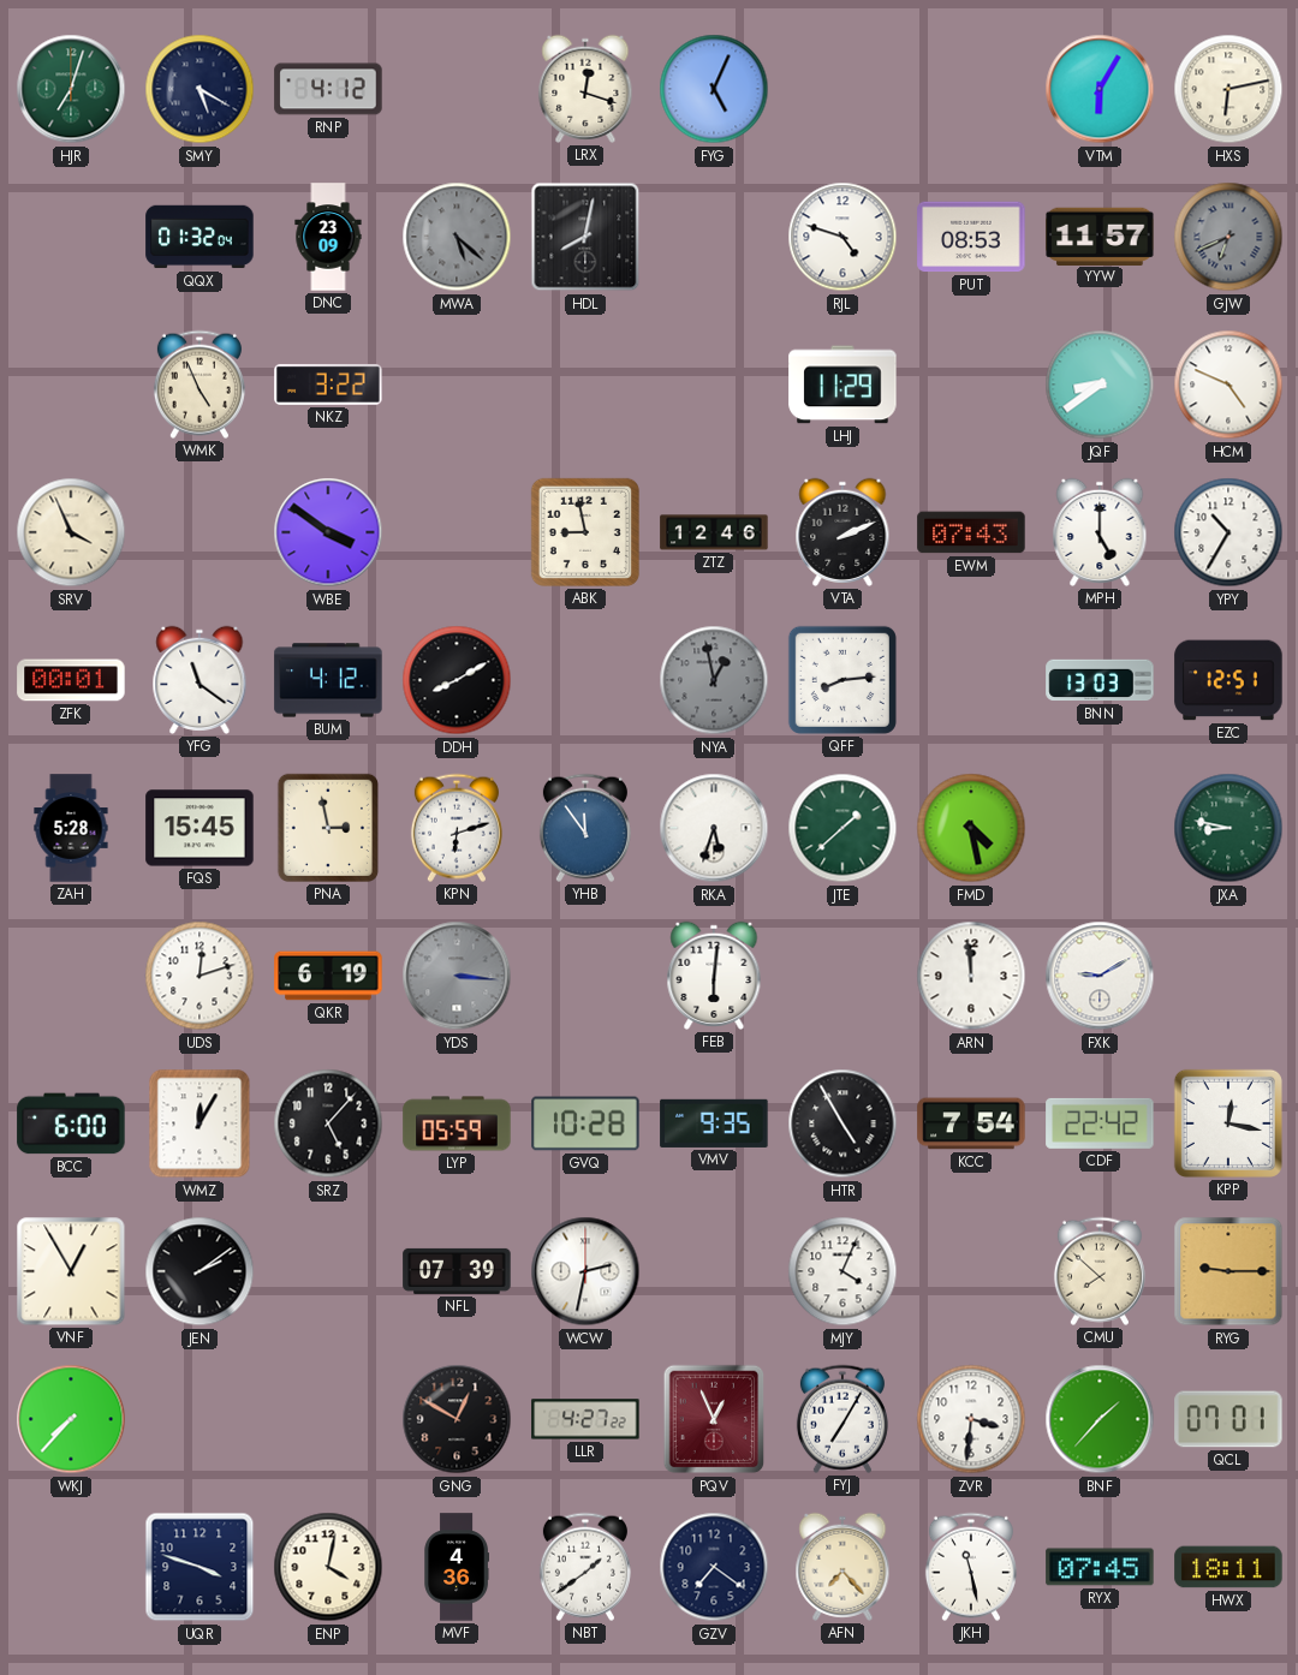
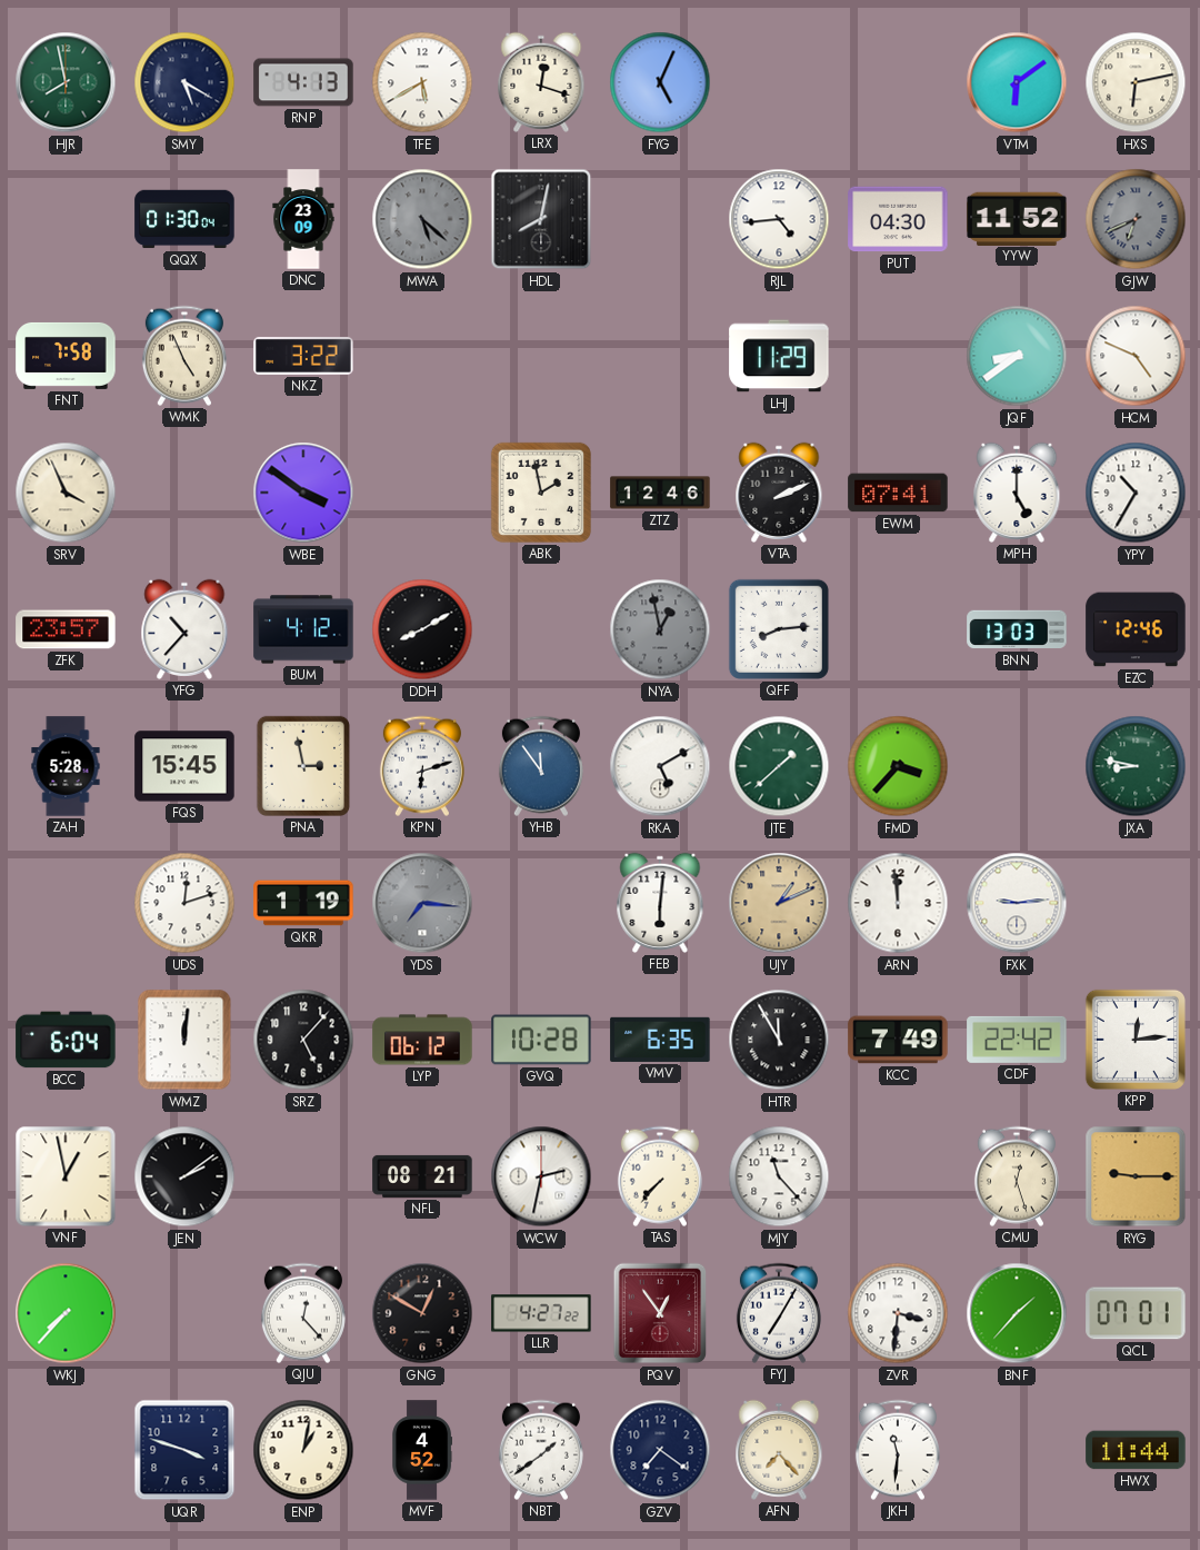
HJR: 7:03 -> 7:58 (66, 82)
RNP: 4:12 -> 4:13 (303, 82)
TFE: none -> 5:40 (422, 82)
VTM: 6:05 -> 6:09 (1017, 82)
QQX: 01:32 -> 01:30 (184, 219)
RJL: 4:48 -> 4:44 (779, 219)
PUT: 08:53 -> 04:30 (898, 219)
YYW: 11:57 -> 11:52 (1017, 218)
FNT: none -> 7:58 (66, 356)
ABK: 8:58 -> 1:58 (541, 493)
EWM: 07:43 -> 07:41 (898, 493)
ZFK: 00:01 -> 23:57 (66, 629)
YFG: 11:21 -> 10:37 (184, 629)
EZC: 12:51 -> 12:46 (1136, 629)
RKA: 5:33 -> 5:10 (660, 766)
FMD: 4:28 -> 3:37 (898, 766)
QKR: 6:19 -> 1:19 (303, 903)
YDS: 3:16 -> 7:16 (422, 903)
UJY: none -> 1:11 (779, 903)
FXK: 9:10 -> 9:14 (1017, 903)
BCC: 6:00 -> 6:04 (66, 1040)
WMZ: 12:05 -> 12:01 (184, 1040)
LYP: 05:59 -> 06:12 (422, 1040)
VMV: 9:35 -> 6:35 (660, 1040)
HTR: 4:55 -> 11:55 (779, 1040)
KCC: 7:54 -> 7:49 (898, 1040)
KPP: 12:17 -> 12:14 (1136, 1040)
VNF: 12:55 -> 12:58 (66, 1176)
NFL: 07:39 -> 08:21 (422, 1176)
TAS: none -> 7:37 (660, 1176)
MJY: 4:04 -> 11:23 (779, 1176)
CMU: 7:52 -> 12:27 (1017, 1176)
QJU: none -> 12:23 (303, 1313)
PQV: 12:56 -> 12:54 (660, 1313)
ENP: 4:02 -> 1:02 (303, 1450)
MVF: 4:36 -> 4:52 (421, 1450)
JKH: 11:28 -> 11:31 (898, 1450)
RYX: 07:45 -> none (1100, 1567)
HWX: 18:11 -> 11:44 (1136, 1450)
